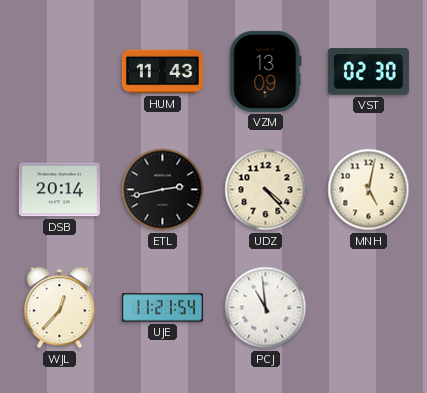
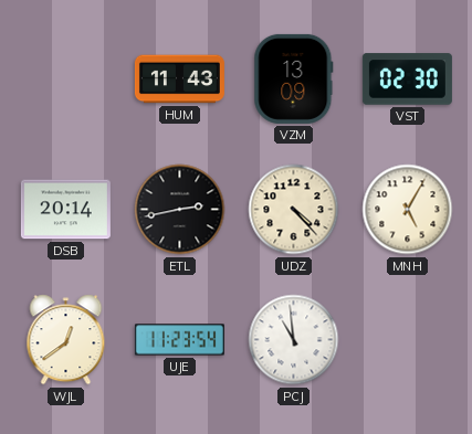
MNH: 5:02 -> 5:05 (408, 210)
WJL: 12:37 -> 12:39 (66, 340)
UJE: 11:21 -> 11:23 (179, 340)
